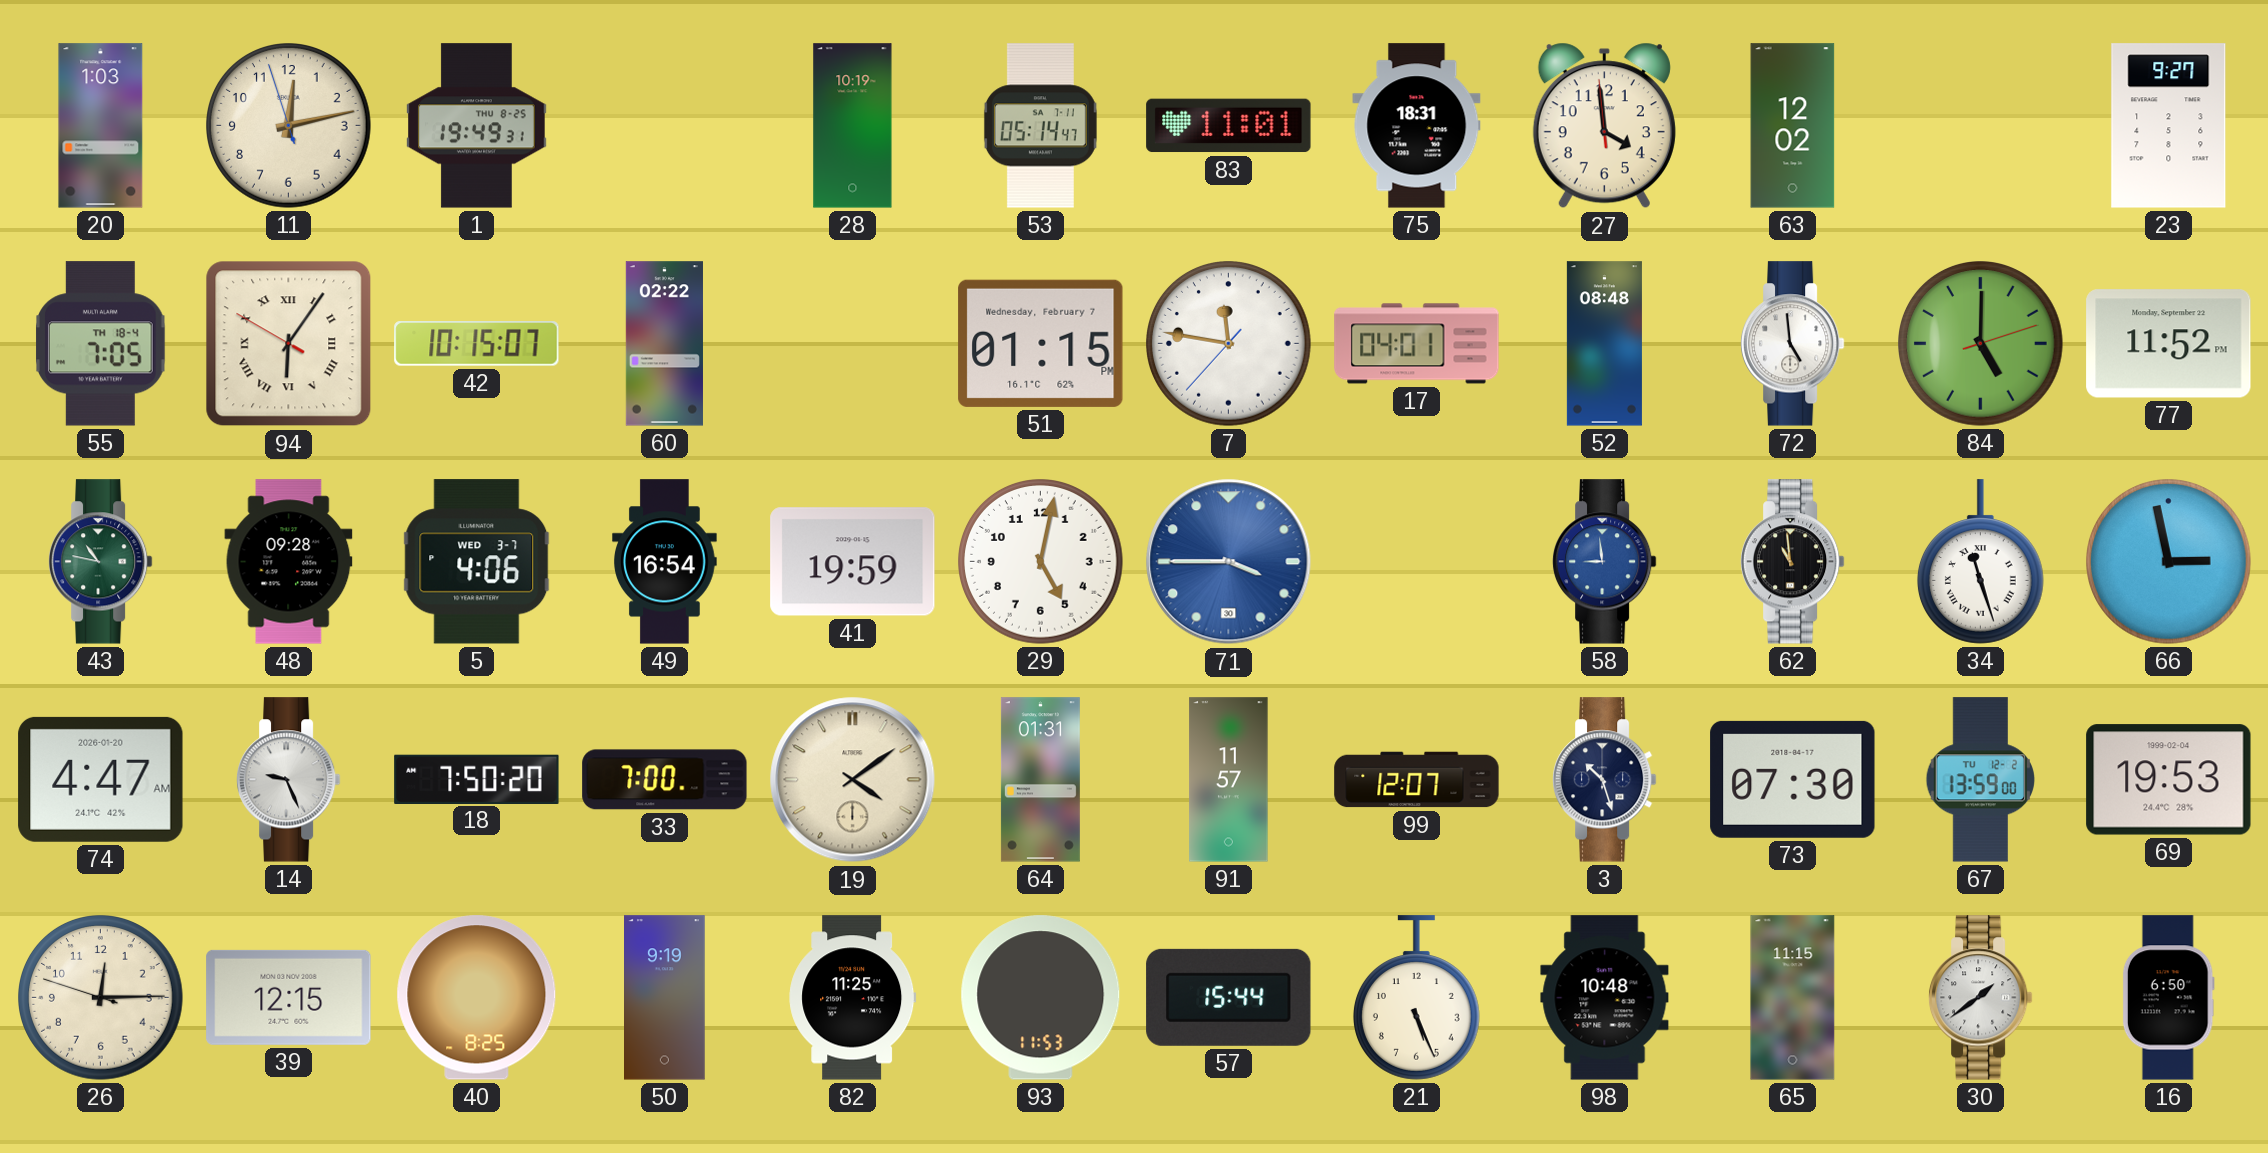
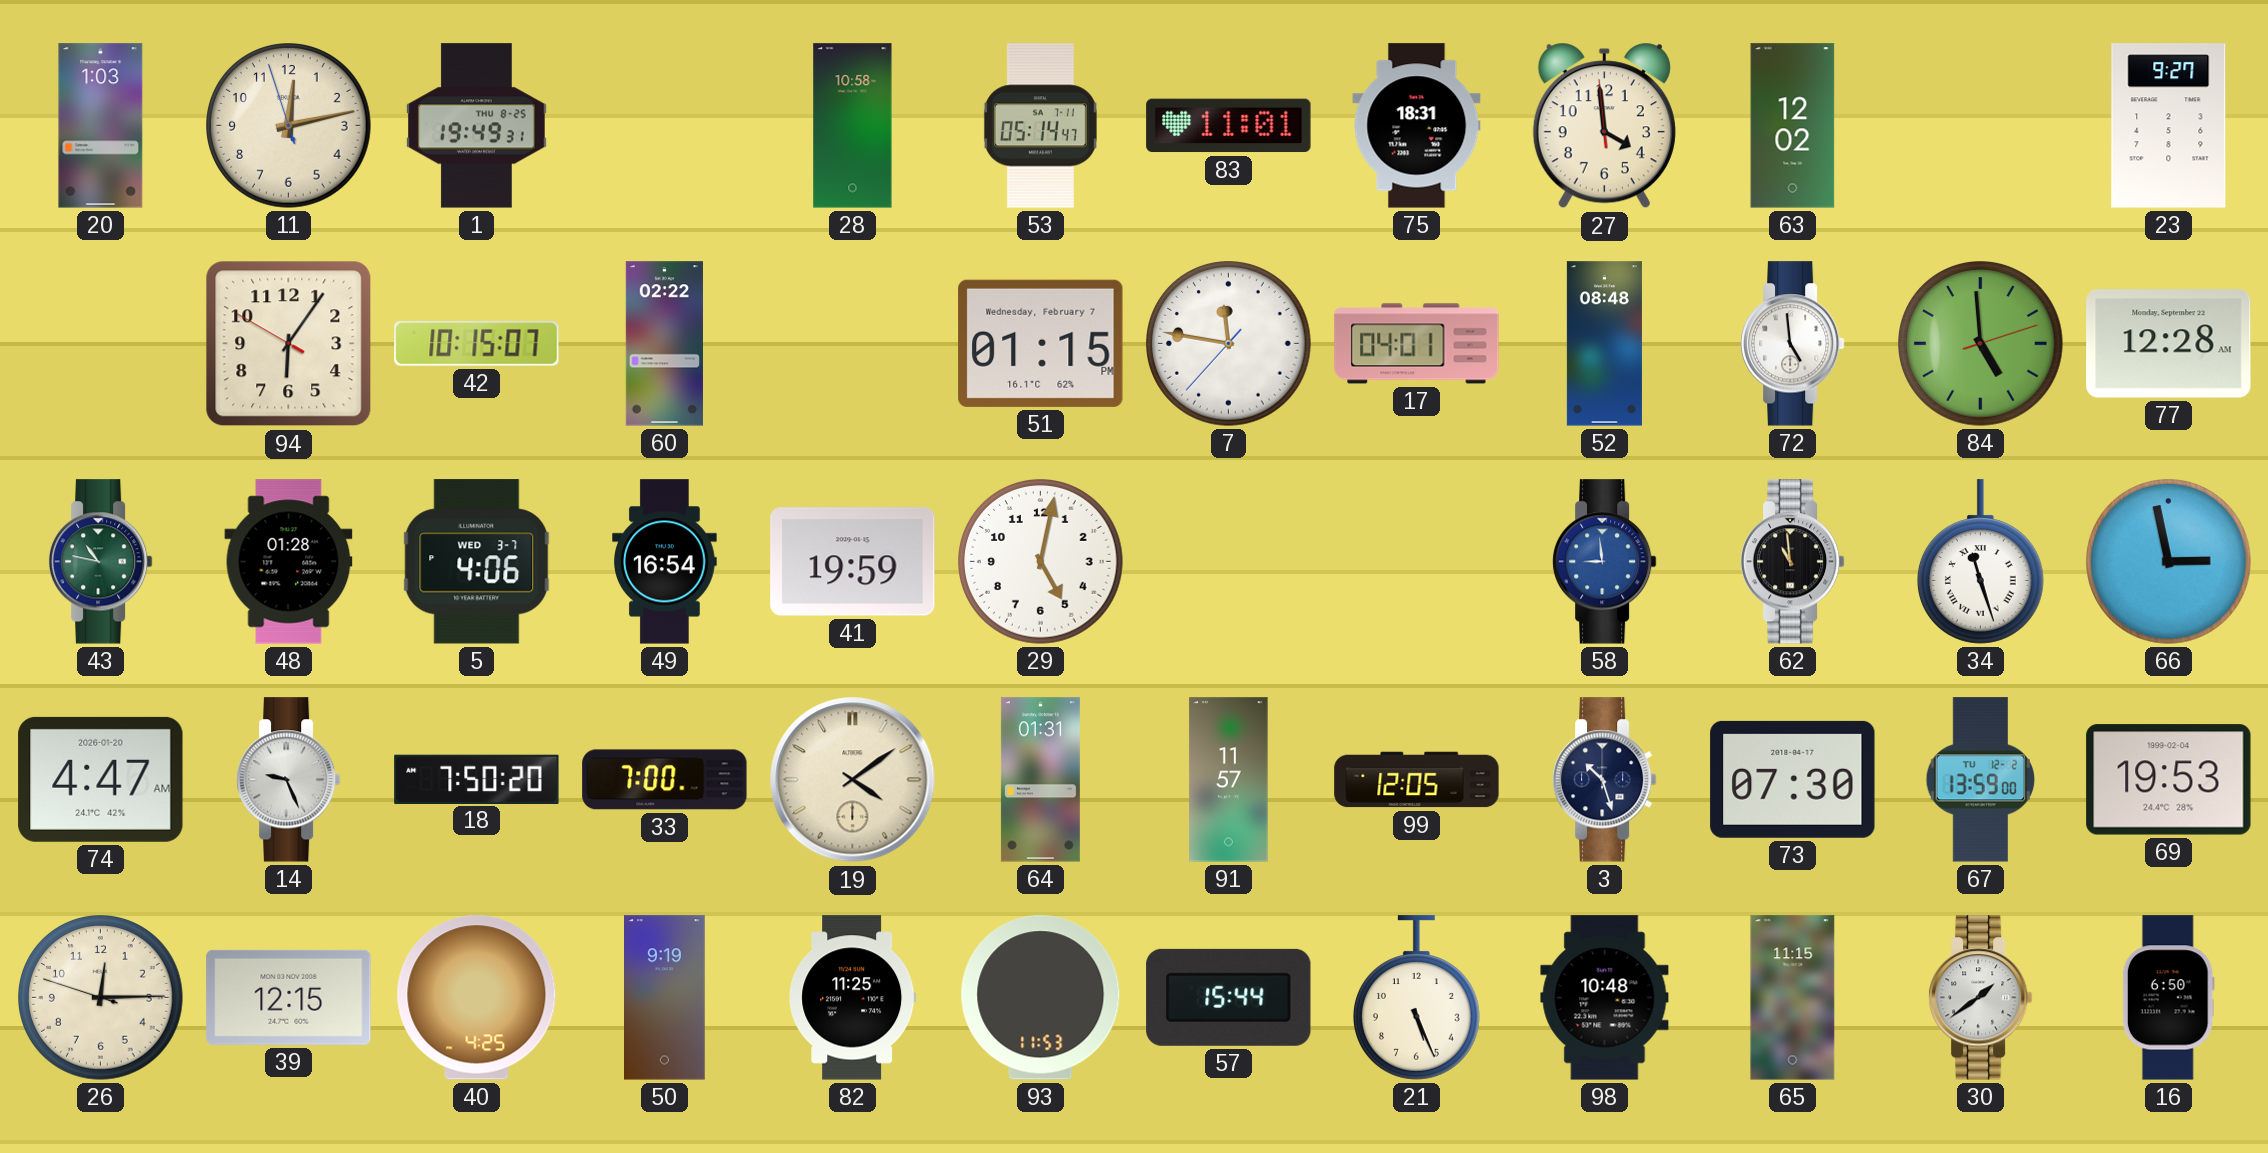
28: 10:19 -> 10:58 (853, 126)
55: 7:05 -> none (101, 344)
94 numerals: Roman -> Arabic (289, 344)
84: 5:00 -> 4:59 (1981, 344)
77: 11:52 -> 12:28 (2169, 344)
48: 09:28 -> 01:28 (289, 562)
71: 3:45 -> none (1229, 562)
99: 12:07 -> 12:05 (1417, 780)
40: 8:25 -> 4:25 (477, 998)
